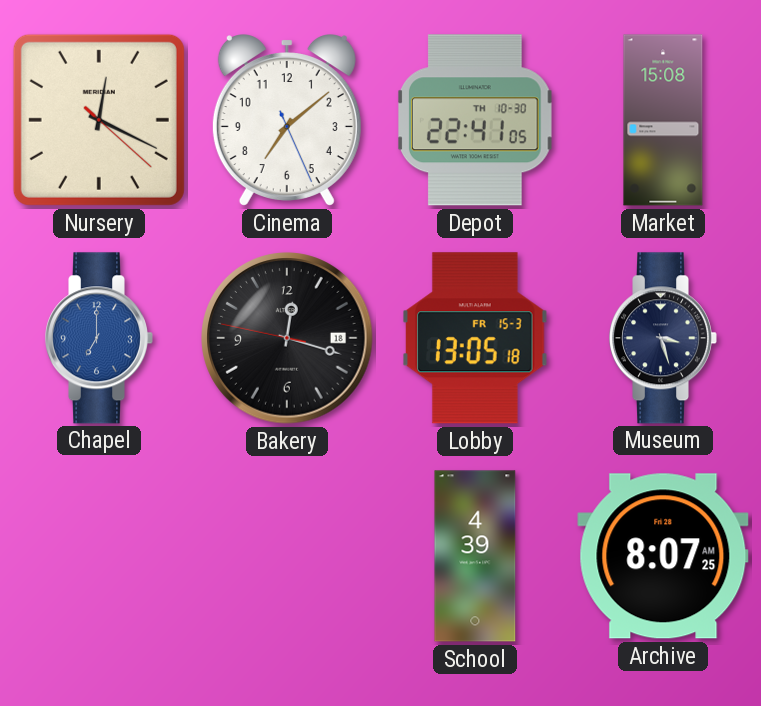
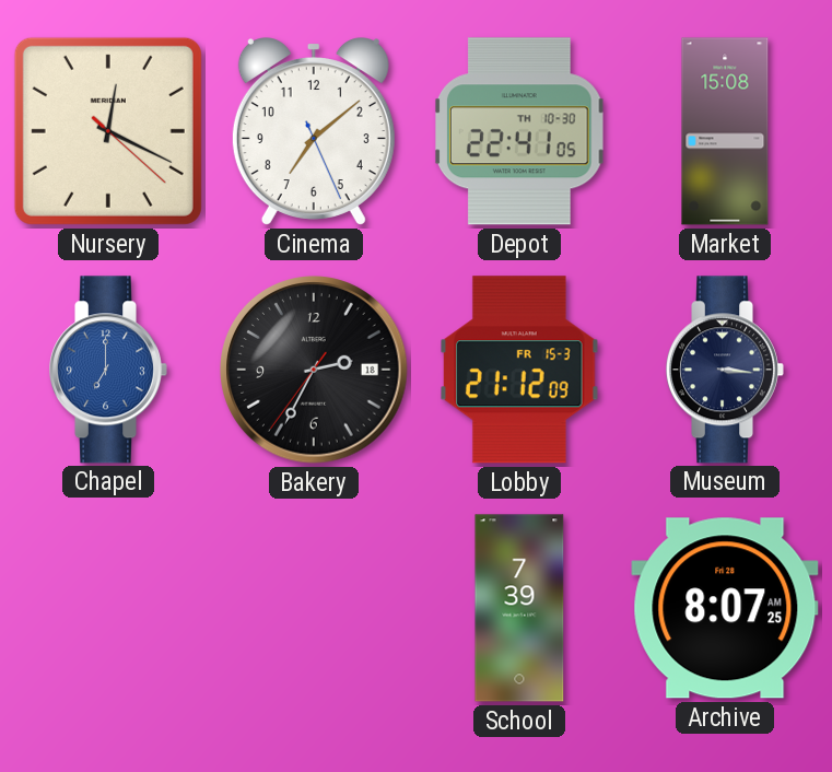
Bakery: 12:17 -> 2:34 (314, 370)
Lobby: 13:05 -> 21:12 (520, 370)
Museum: 3:27 -> 3:16 (725, 370)
School: 4:39 -> 7:39 (519, 608)
